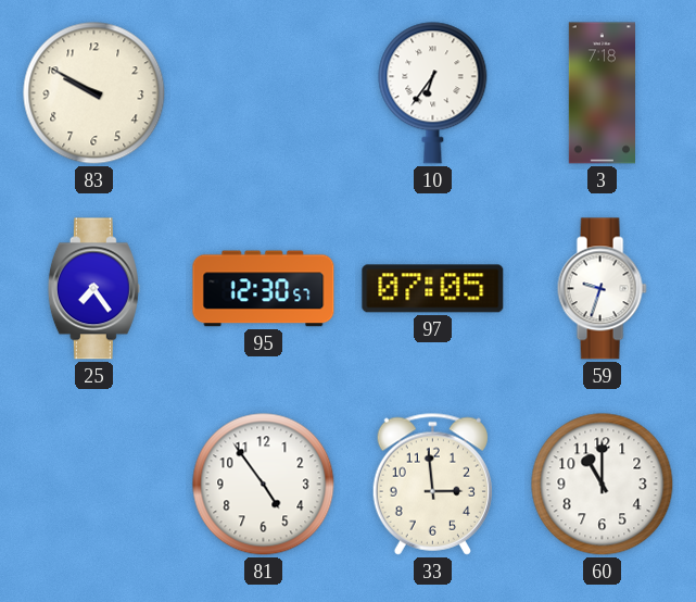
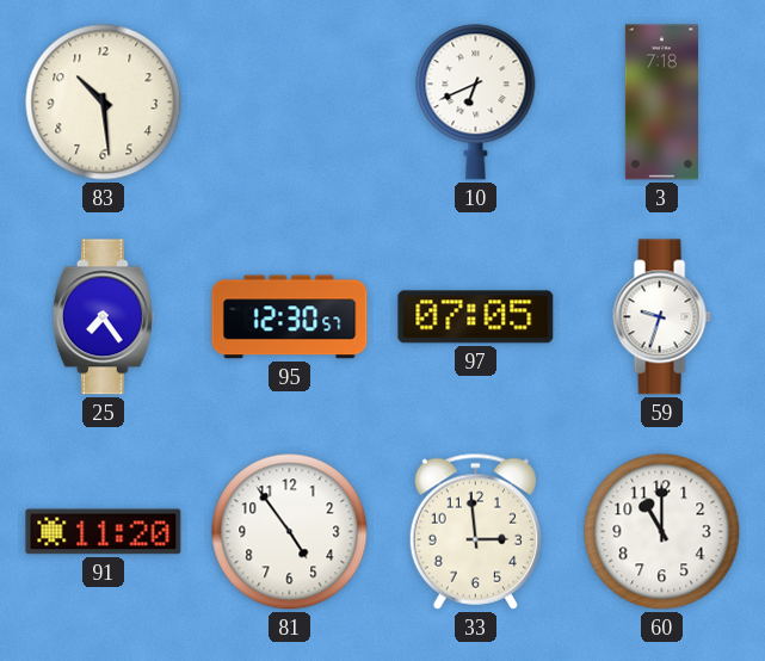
83: 9:50 -> 10:29 (104, 103)
10: 6:36 -> 6:41 (476, 103)
91: none -> 11:20 (104, 532)
